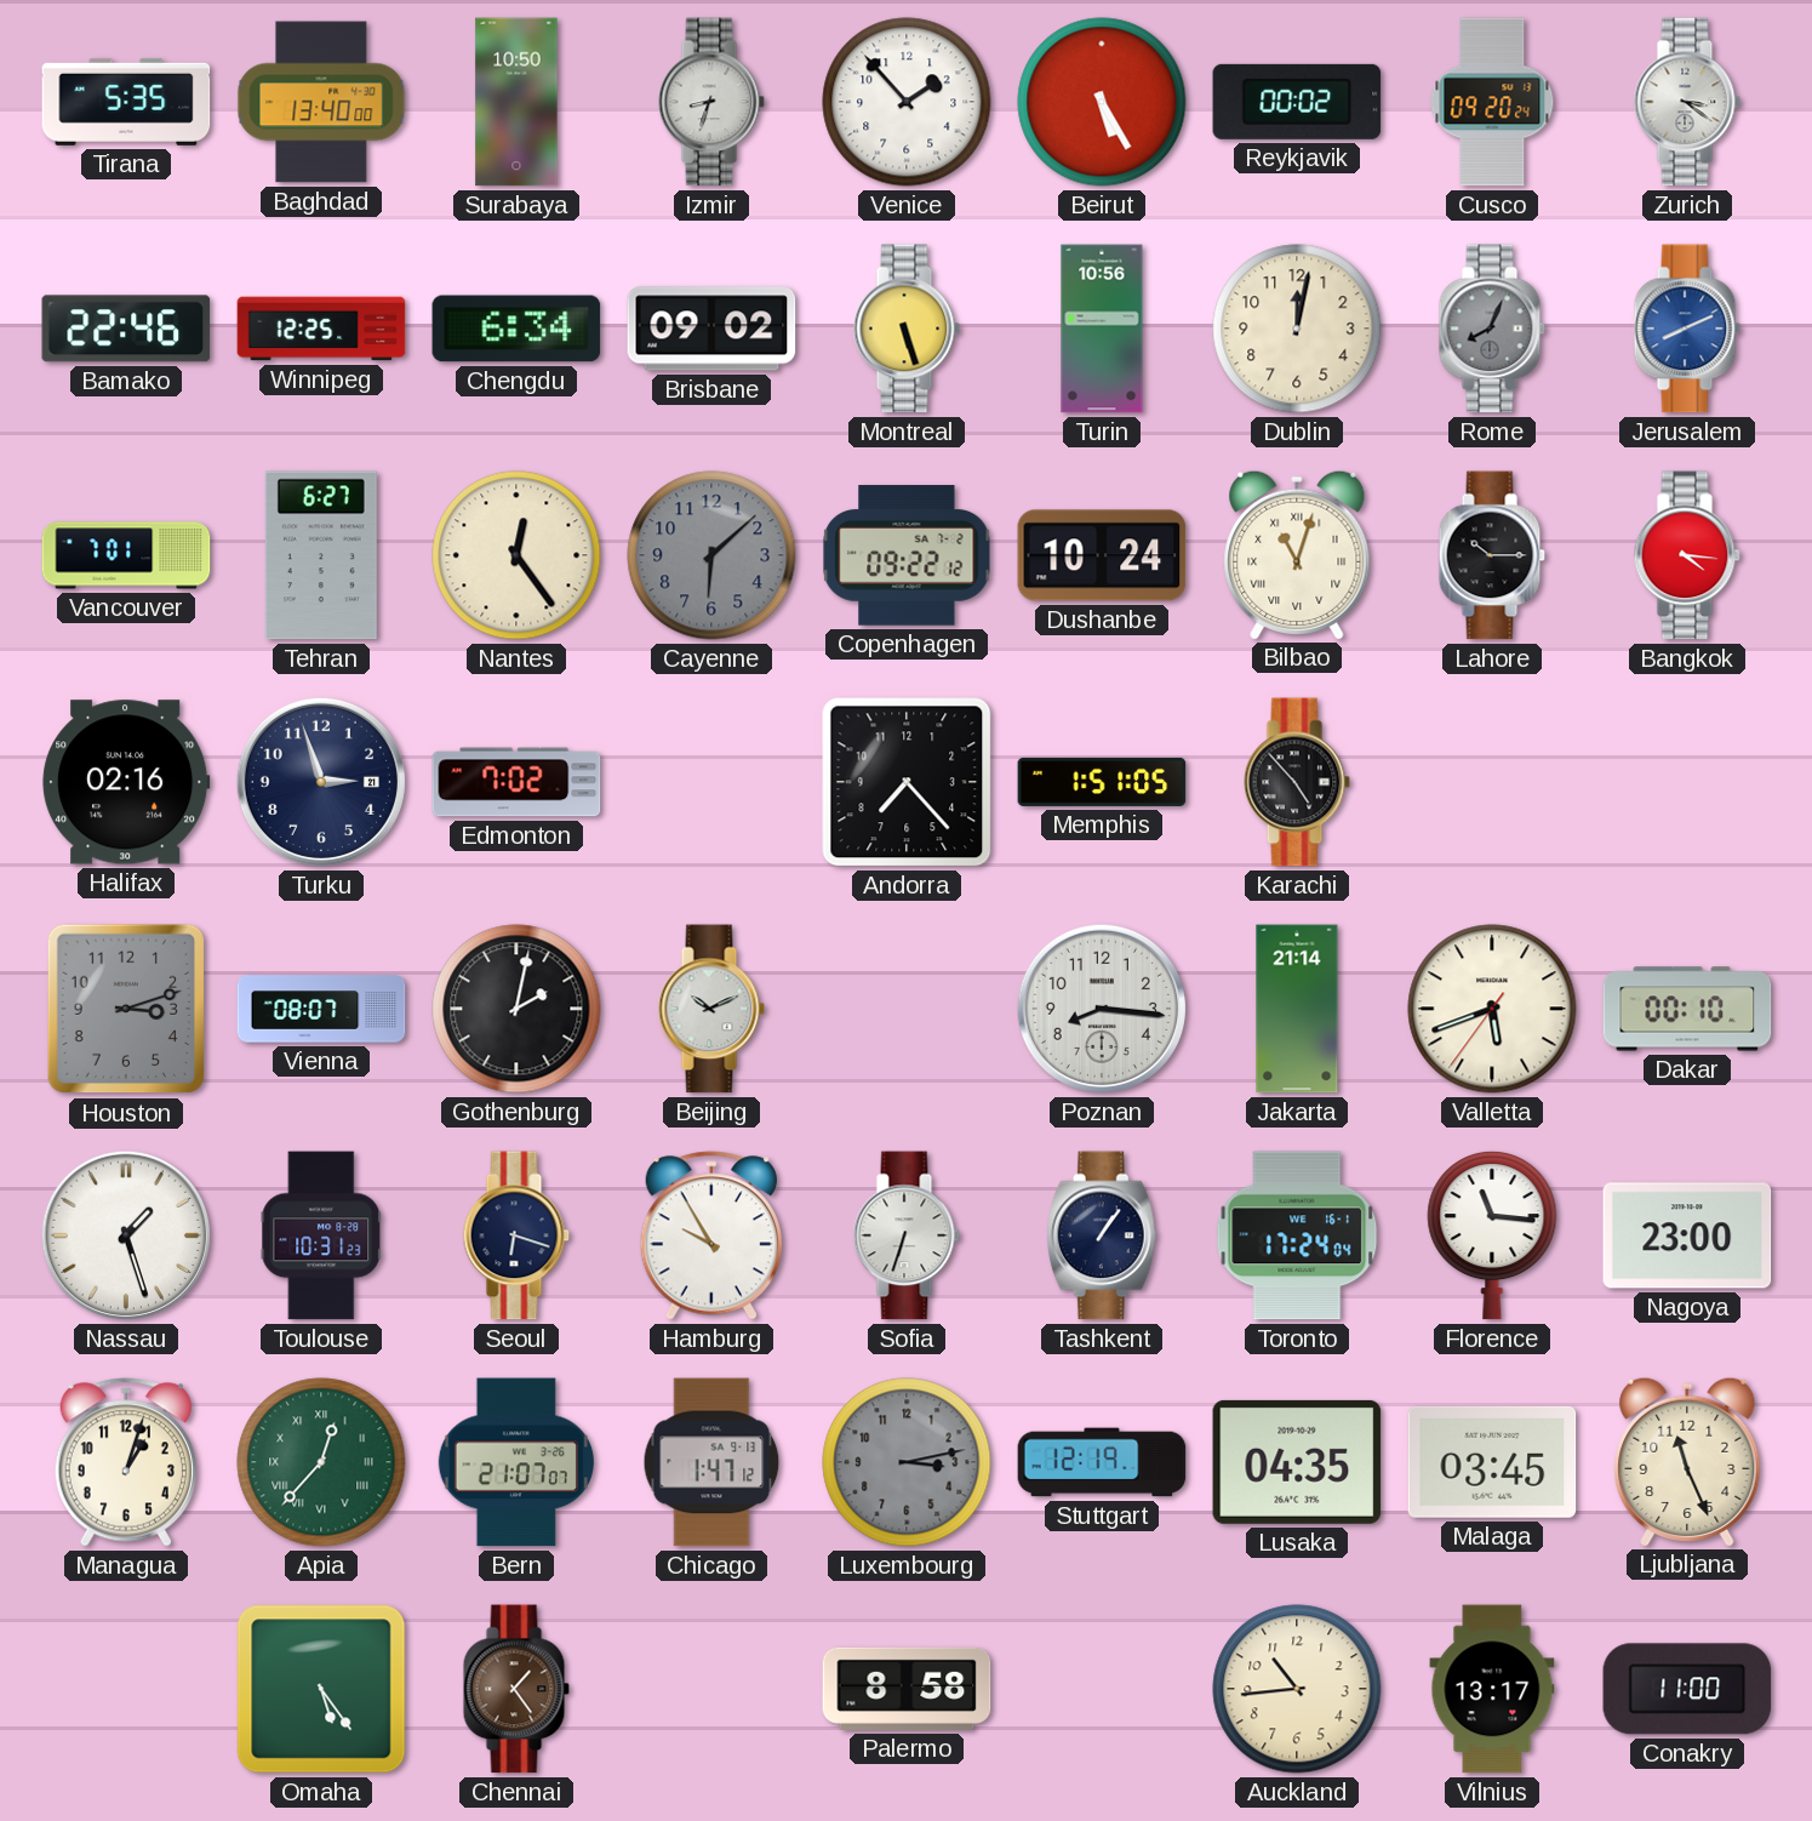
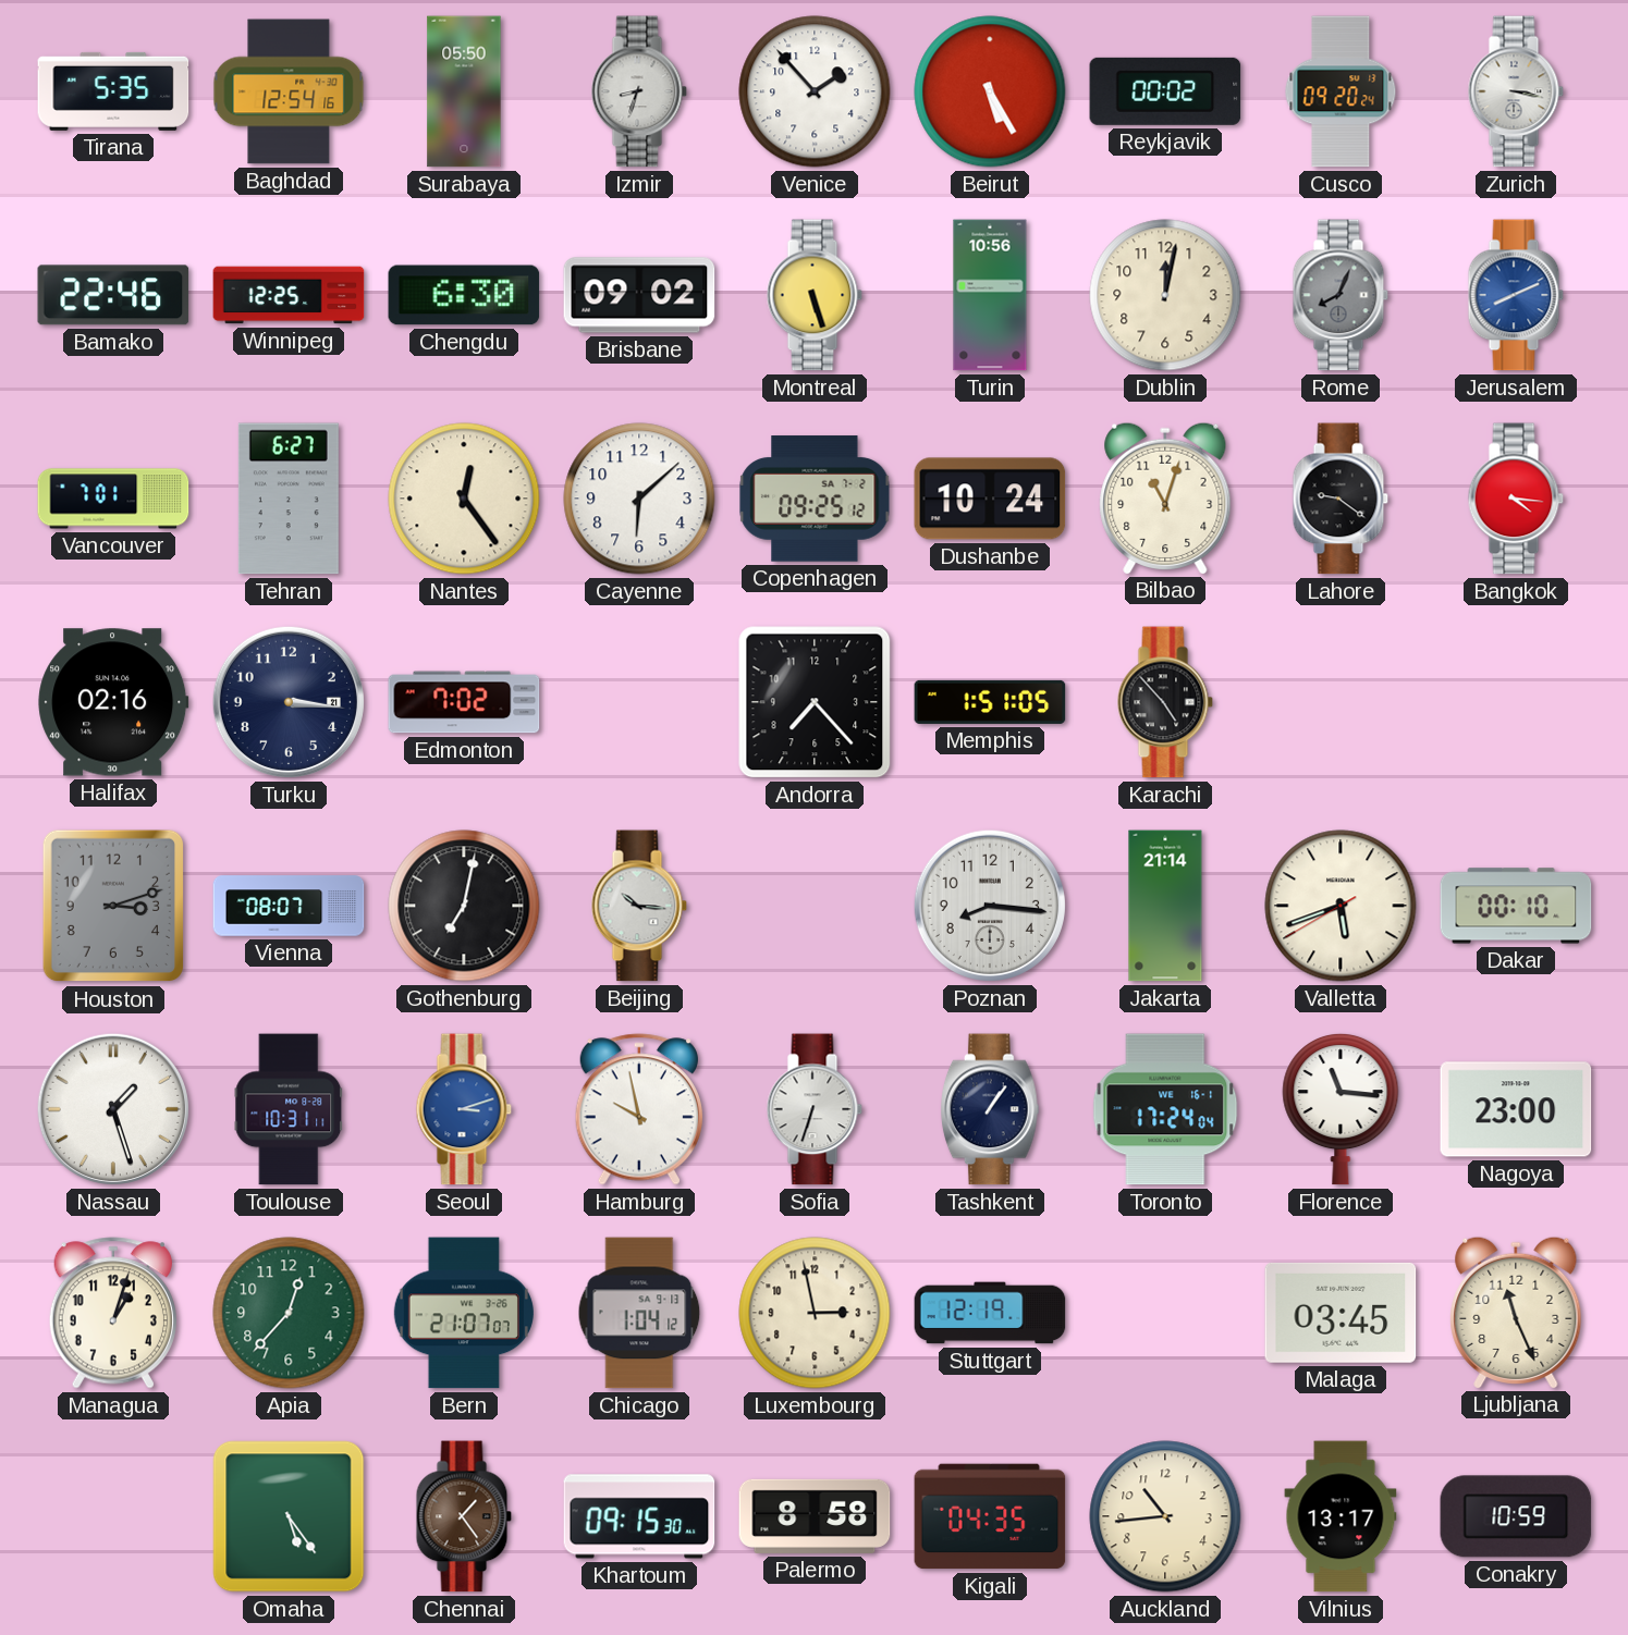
Baghdad: 13:40 -> 12:54 (289, 91)
Surabaya: 10:50 -> 05:50 (464, 91)
Zurich: 3:21 -> 3:17 (1516, 91)
Chengdu: 6:34 -> 6:30 (464, 295)
Cayenne dial: grey -> white (639, 499)
Copenhagen: 09:22 -> 09:25 (815, 499)
Bilbao numerals: Roman -> Arabic (1165, 497)
Lahore: 10:15 -> 9:21 (1341, 499)
Turku: 2:57 -> 3:16 (289, 702)
Gothenburg: 2:02 -> 7:02 (464, 906)
Beijing: 10:11 -> 10:16 (639, 906)
Valletta: 5:41:36 -> 5:41:40 (1341, 906)
Toulouse: 10:31:23 -> 10:31:11 (289, 1109)
Seoul: 6:18 -> 3:12 (464, 1109)
Seoul dial: navy -> blue (464, 1109)
Hamburg: 9:55 -> 9:58 (639, 1109)
Apia numerals: Roman -> Arabic (289, 1313)
Chicago: 1:47 -> 1:04 (639, 1313)
Luxembourg: 3:13 -> 2:58 (815, 1313)
Luxembourg dial: grey -> cream (815, 1313)
Lusaka: 04:35 -> none (1297, 1462)
Khartoum: none -> 09:15 (639, 1516)
Kigali: none -> 04:35 (990, 1516)
Conakry: 11:00 -> 10:59 (1516, 1516)
